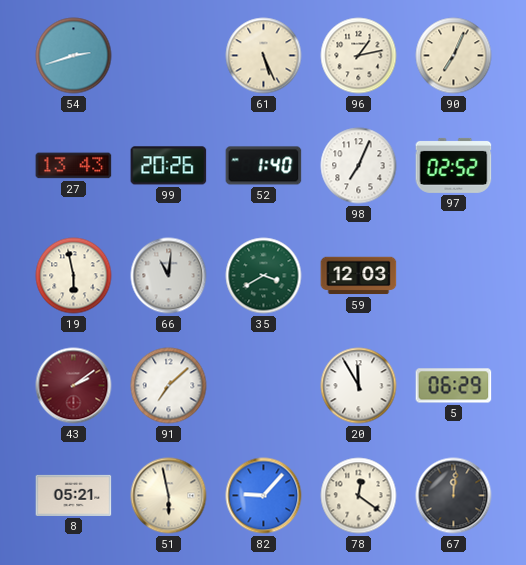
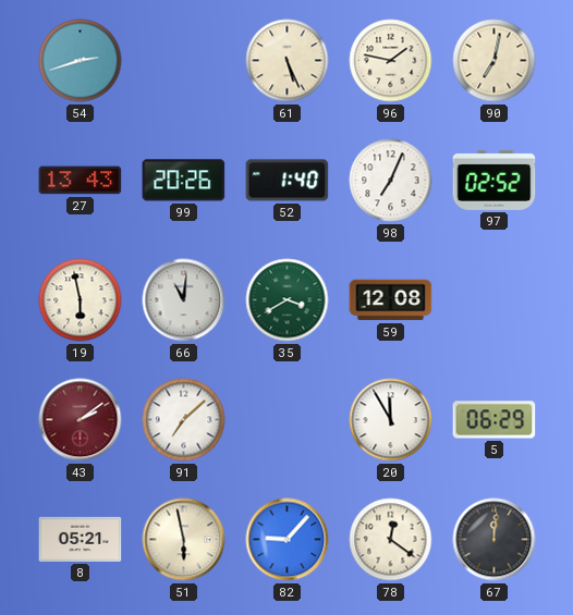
96: 1:13 -> 1:47 (391, 61)
90: 7:04 -> 7:02 (495, 61)
59: 12:03 -> 12:08 (391, 300)
